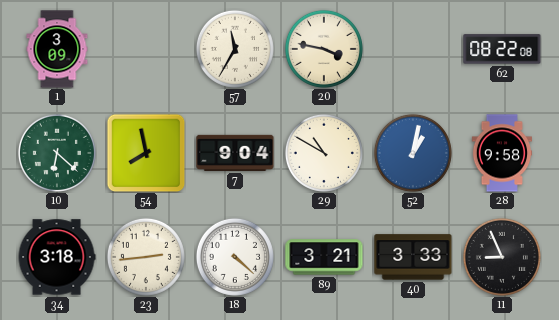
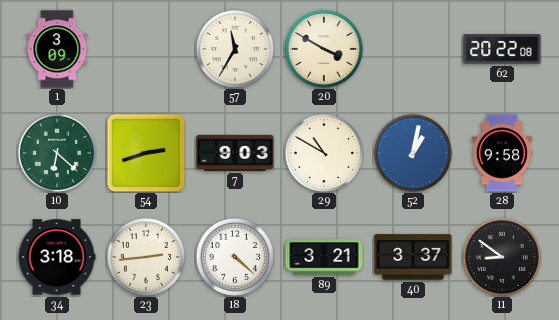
20: 3:47 -> 3:50 (324, 49)
62: 08:22 -> 20:22 (502, 49)
54: 7:58 -> 2:42 (146, 153)
7: 9:04 -> 9:03 (235, 153)
40: 3:33 -> 3:37 (413, 257)
11: 8:56 -> 8:51 (502, 257)
